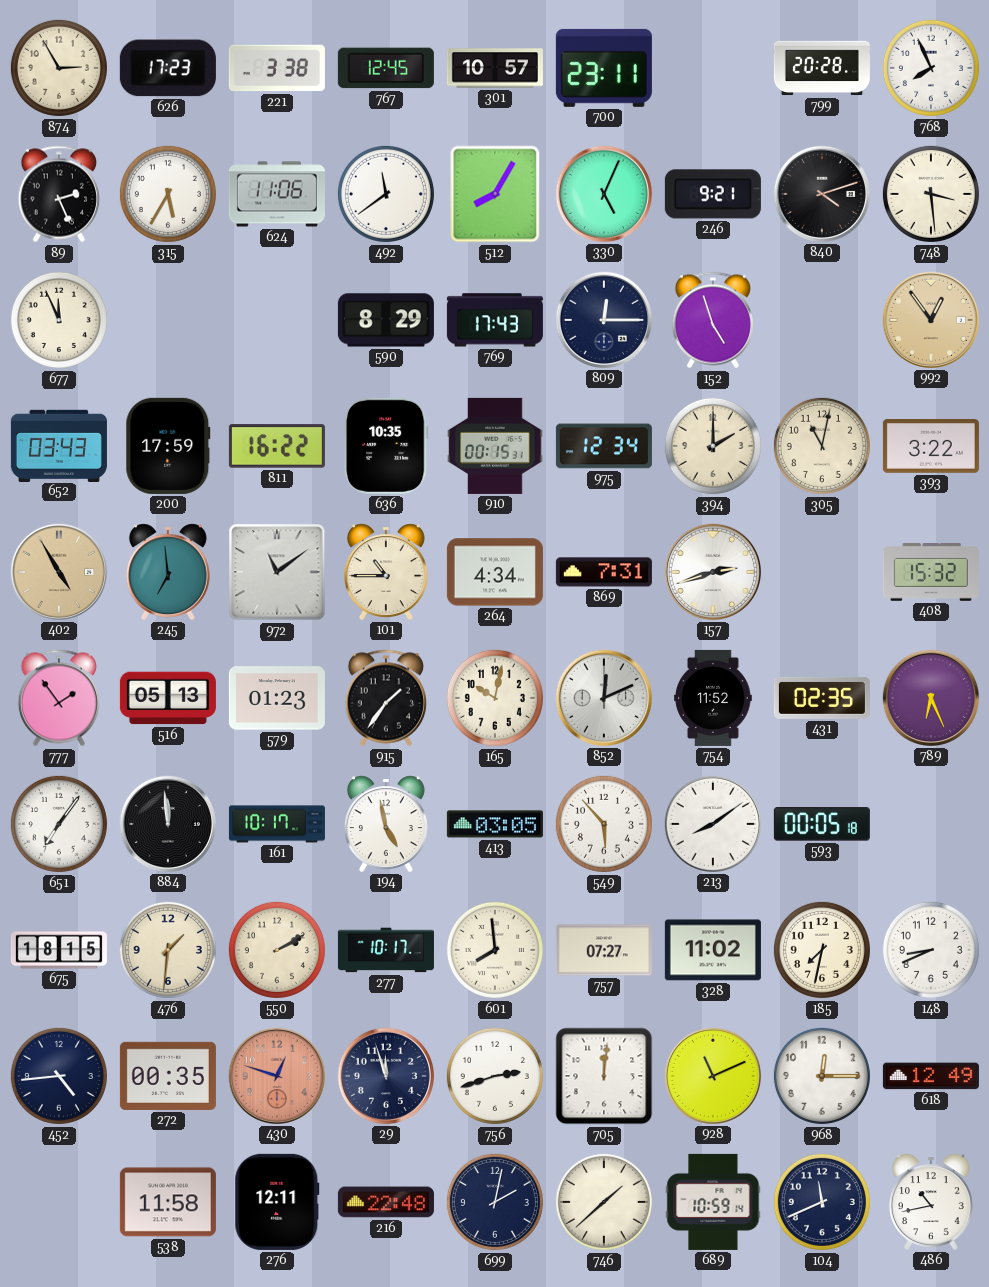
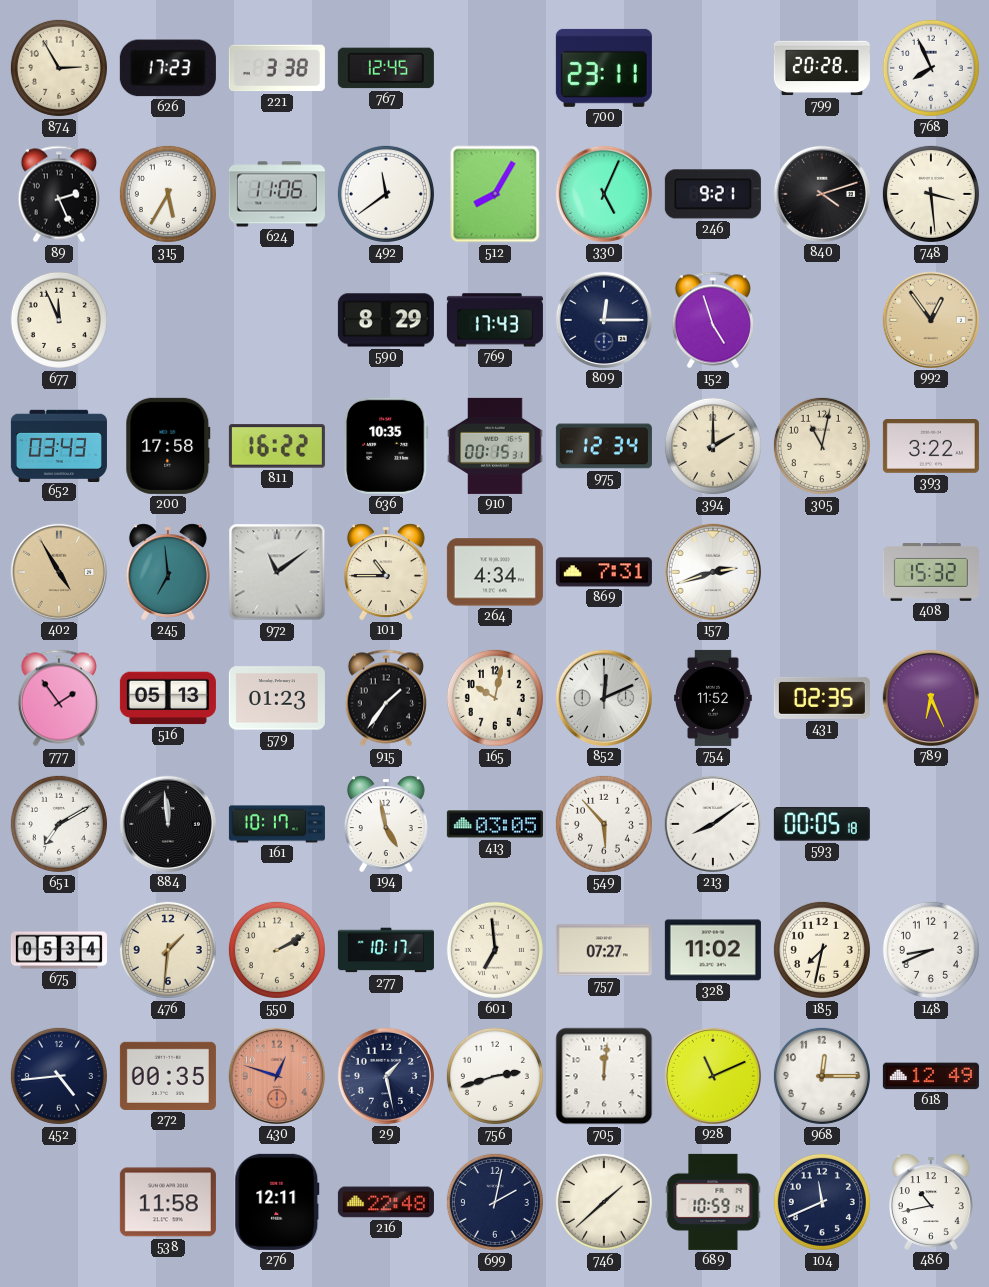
301: 10:57 -> none (495, 68)
200: 17:59 -> 17:58 (168, 446)
651: 7:06 -> 7:10 (59, 824)
675: 18:15 -> 05:34 (59, 950)
601: 7:59 -> 6:59 (495, 950)
29: 11:57 -> 1:28 (386, 1076)
